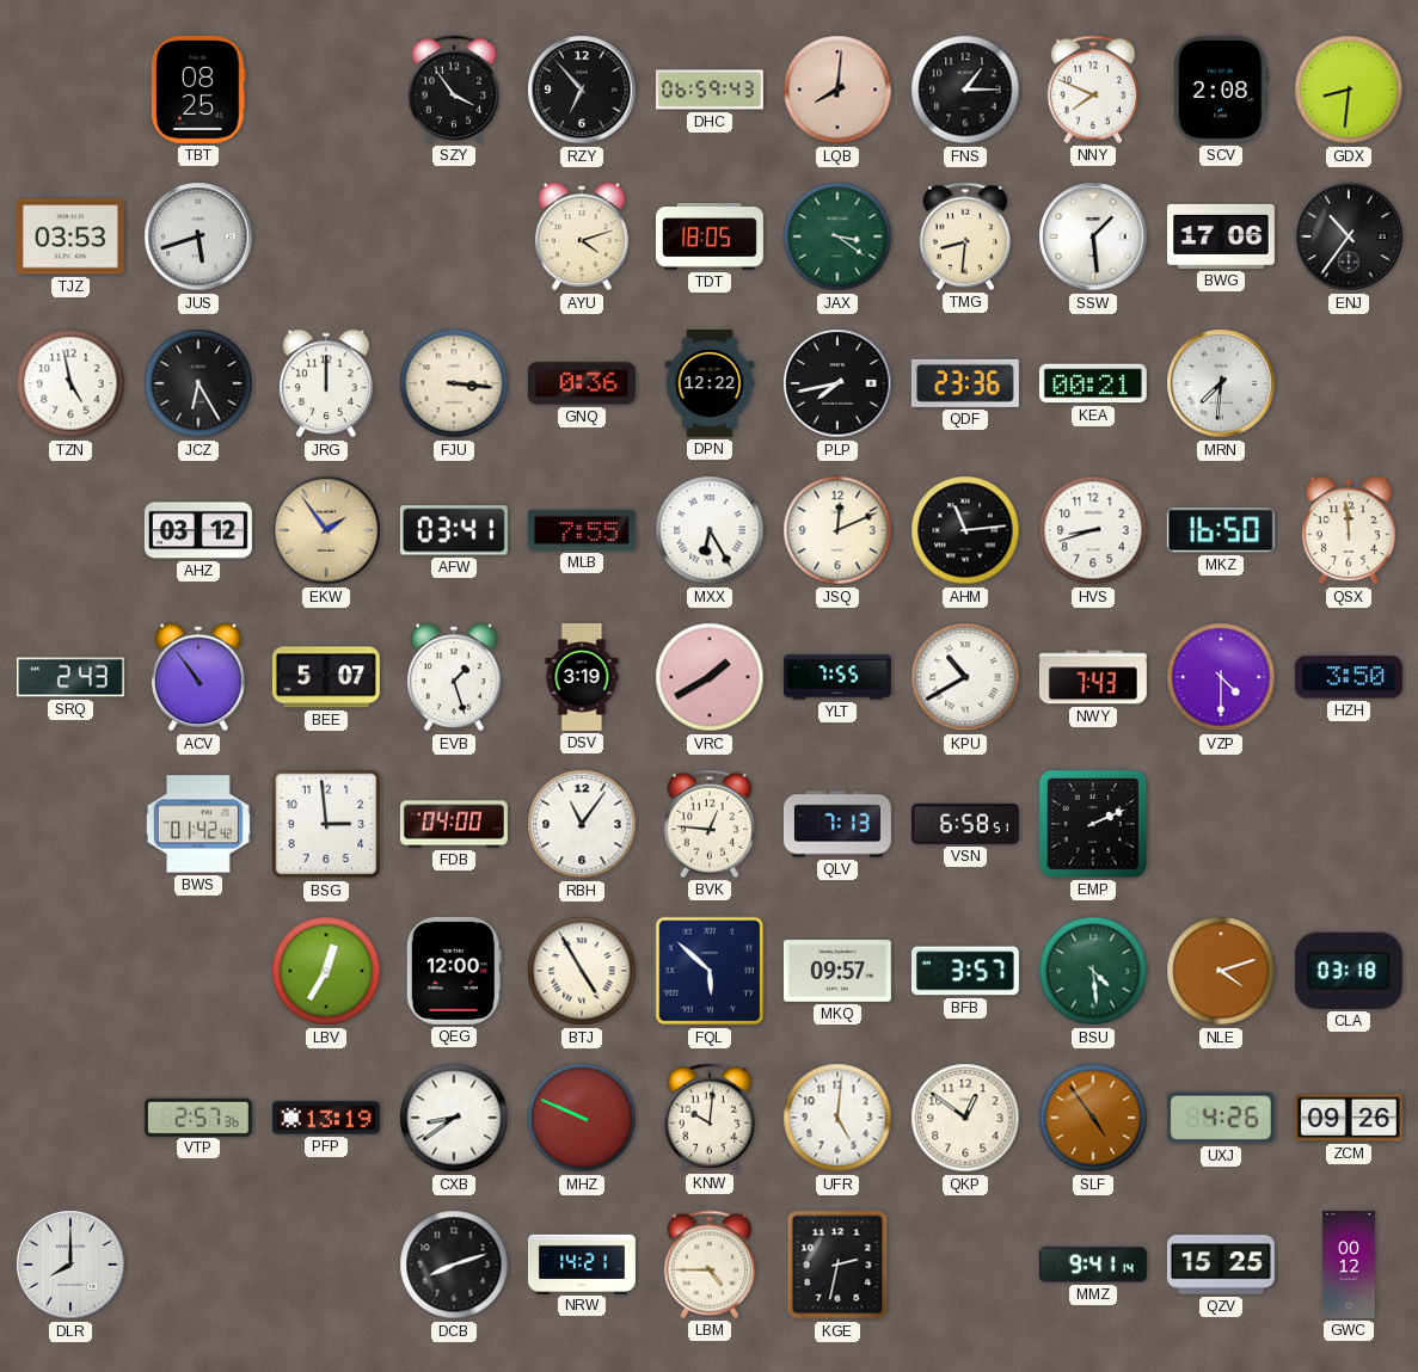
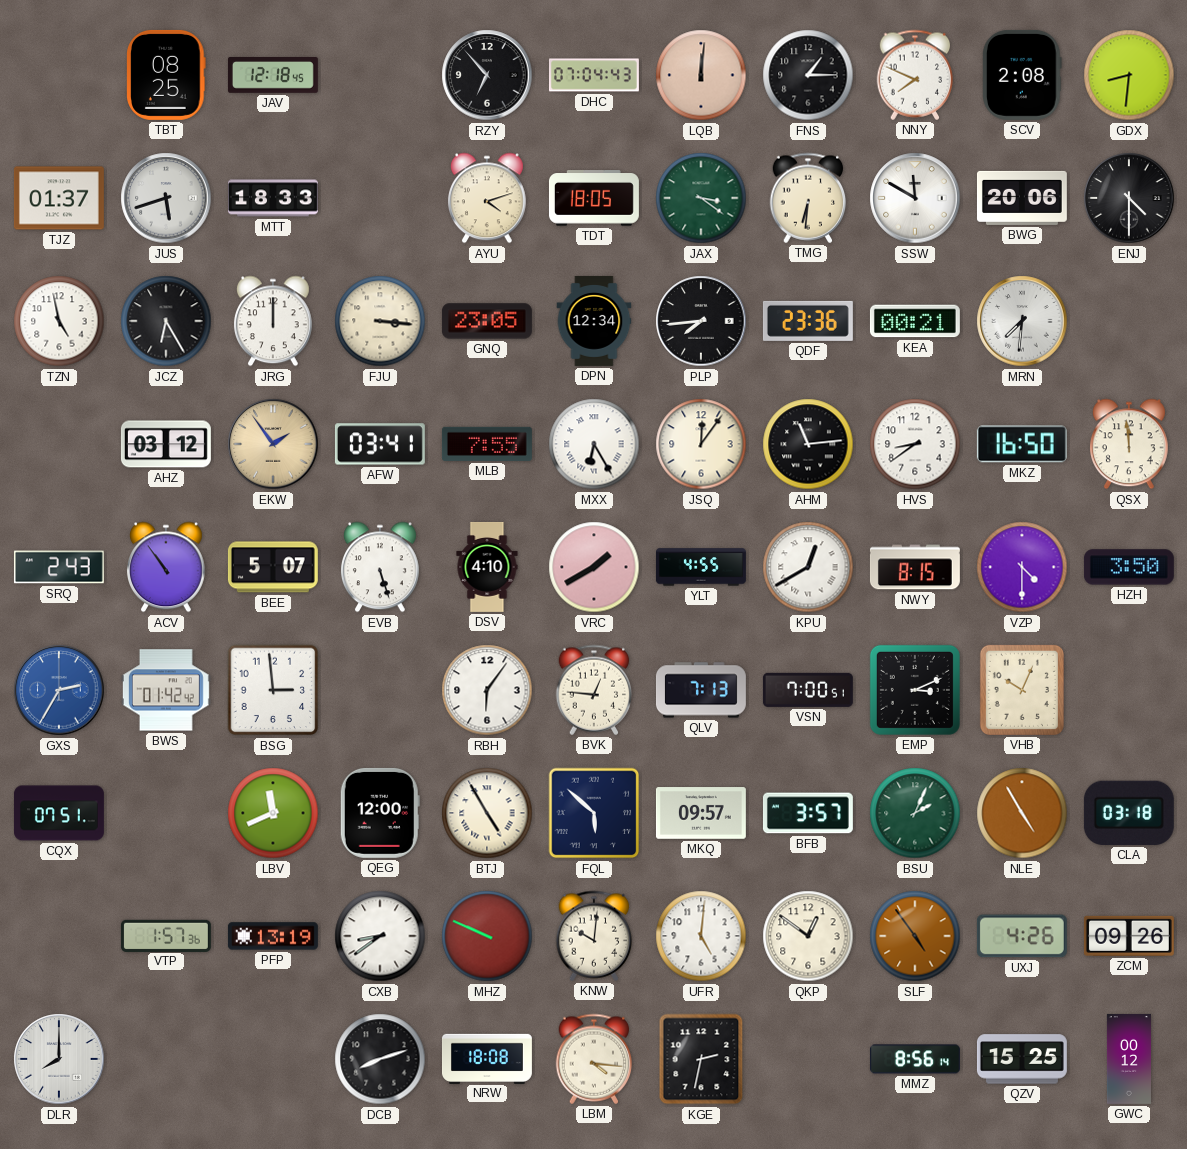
JAV: none -> 12:18 (273, 76)
SZY: 3:54 -> none (454, 90)
DHC: 06:59 -> 07:04 (594, 75)
LQB: 8:01 -> 12:01 (701, 75)
TJZ: 03:53 -> 01:37 (59, 198)
MTT: none -> 18:33 (273, 198)
TMG: 8:31 -> 6:31 (808, 198)
SSW: 1:29 -> 11:50 (915, 198)
BWG: 17:06 -> 20:06 (1022, 198)
ENJ: 10:36 -> 4:30 (1129, 198)
GNQ: 0:36 -> 23:05 (487, 321)
DPN: 12:22 -> 12:34 (594, 321)
PLP: 7:43 -> 7:44 (701, 321)
JSQ: 12:11 -> 12:06 (701, 444)
HVS: 8:42 -> 8:39 (915, 444)
EVB: 1:27 -> 5:27 (380, 567)
DSV: 3:19 -> 4:10 (487, 567)
YLT: 7:55 -> 4:55 (701, 567)
KPU: 10:40 -> 12:40 (808, 567)
NWY: 7:43 -> 8:15 (915, 567)
GXS: none -> 2:35 (59, 690)
FDB: 04:00 -> none (454, 824)
RBH: 11:06 -> 6:06 (487, 690)
VSN: 6:58 -> 7:00 (808, 690)
EMP: 2:11 -> 3:11 (915, 690)
VHB: none -> 10:04 (1022, 690)
CQX: none -> 07:51 (59, 813)
LBV: 12:35 -> 11:41 (273, 813)
BSU: 4:29 -> 2:04 (915, 813)
NLE: 4:12 -> 4:55 (1022, 813)
VTP: 2:57 -> 1:57 (166, 935)
NRW: 14:21 -> 18:08 (487, 1058)
LBM: 4:45 -> 4:16 (594, 1059)
MMZ: 9:41 -> 8:56 (915, 1059)
